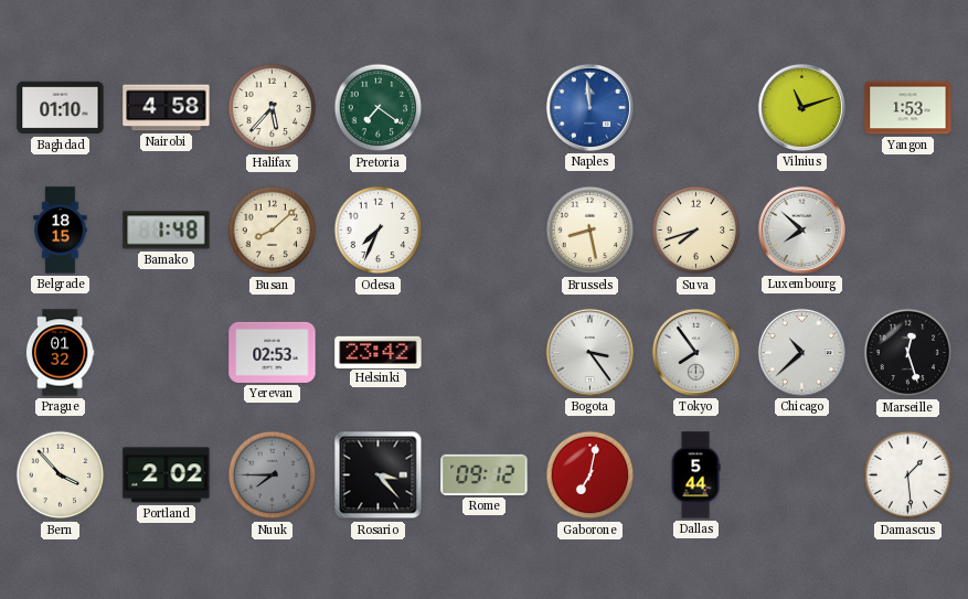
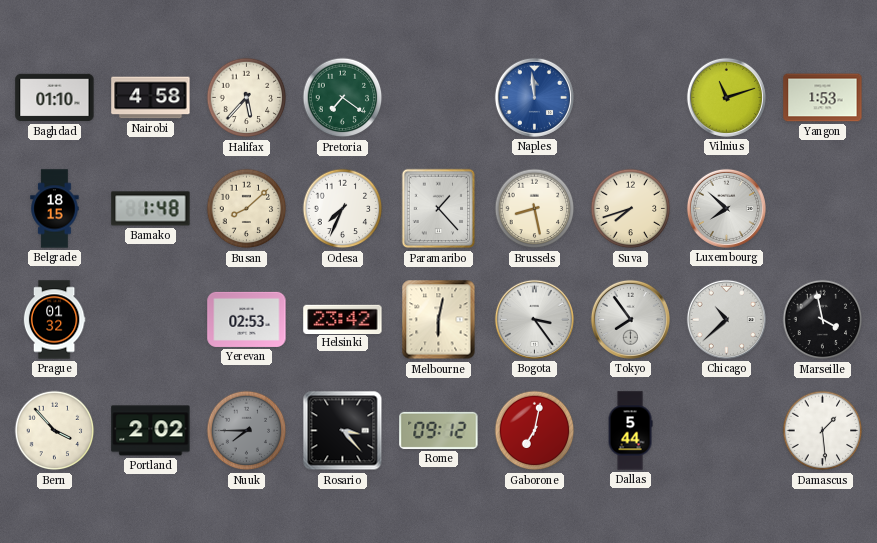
Paramaribo: none -> 1:23 (439, 209)
Melbourne: none -> 6:02 (439, 320)
Marseille: 12:27 -> 3:58 (823, 320)
